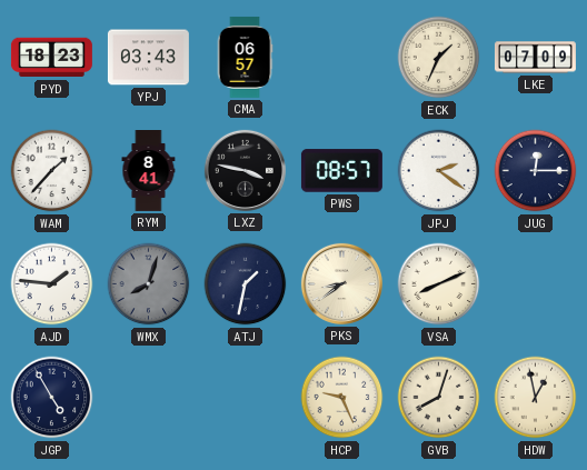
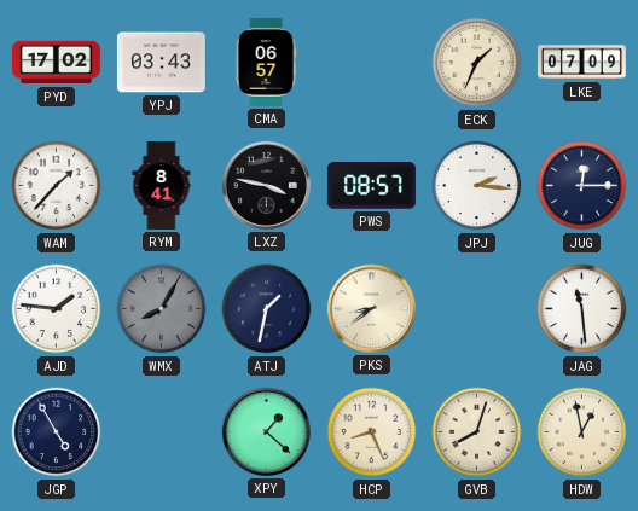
PYD: 18:23 -> 17:02 (56, 63)
JPJ: 2:21 -> 2:16 (477, 186)
WMX: 8:03 -> 8:05 (162, 309)
VSA: 8:11 -> none (439, 284)
JAG: none -> 11:29 (582, 309)
XPY: none -> 1:22 (266, 431)
HCP: 9:26 -> 8:26 (372, 432)
